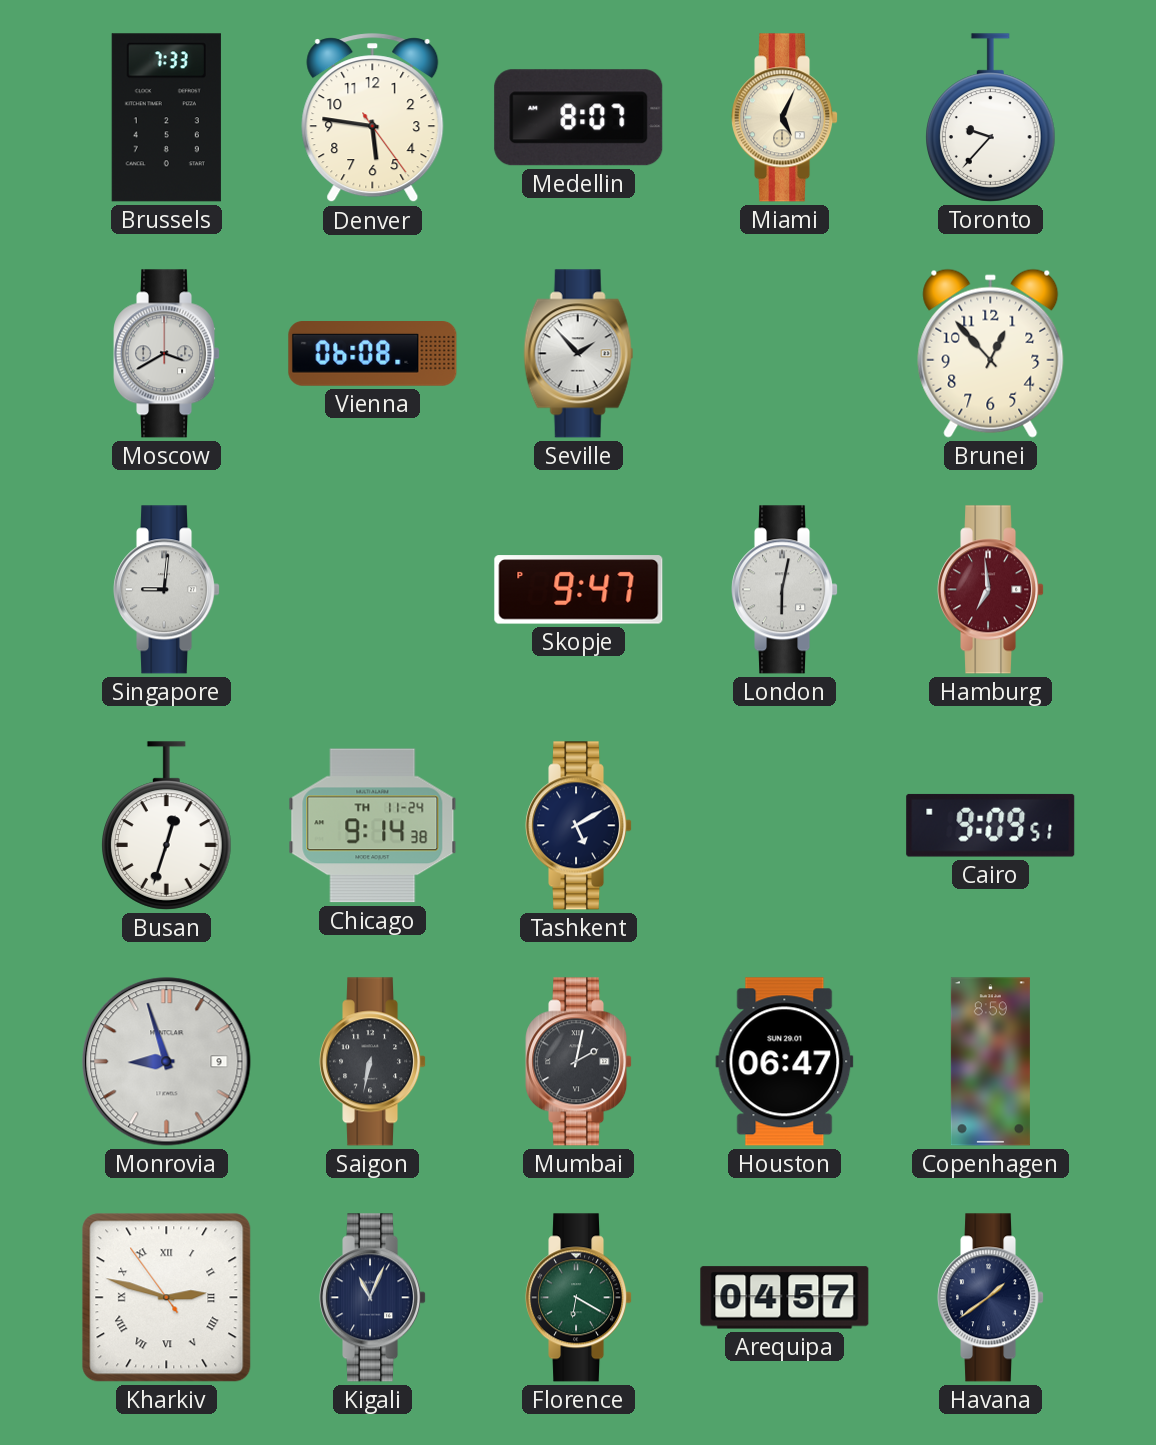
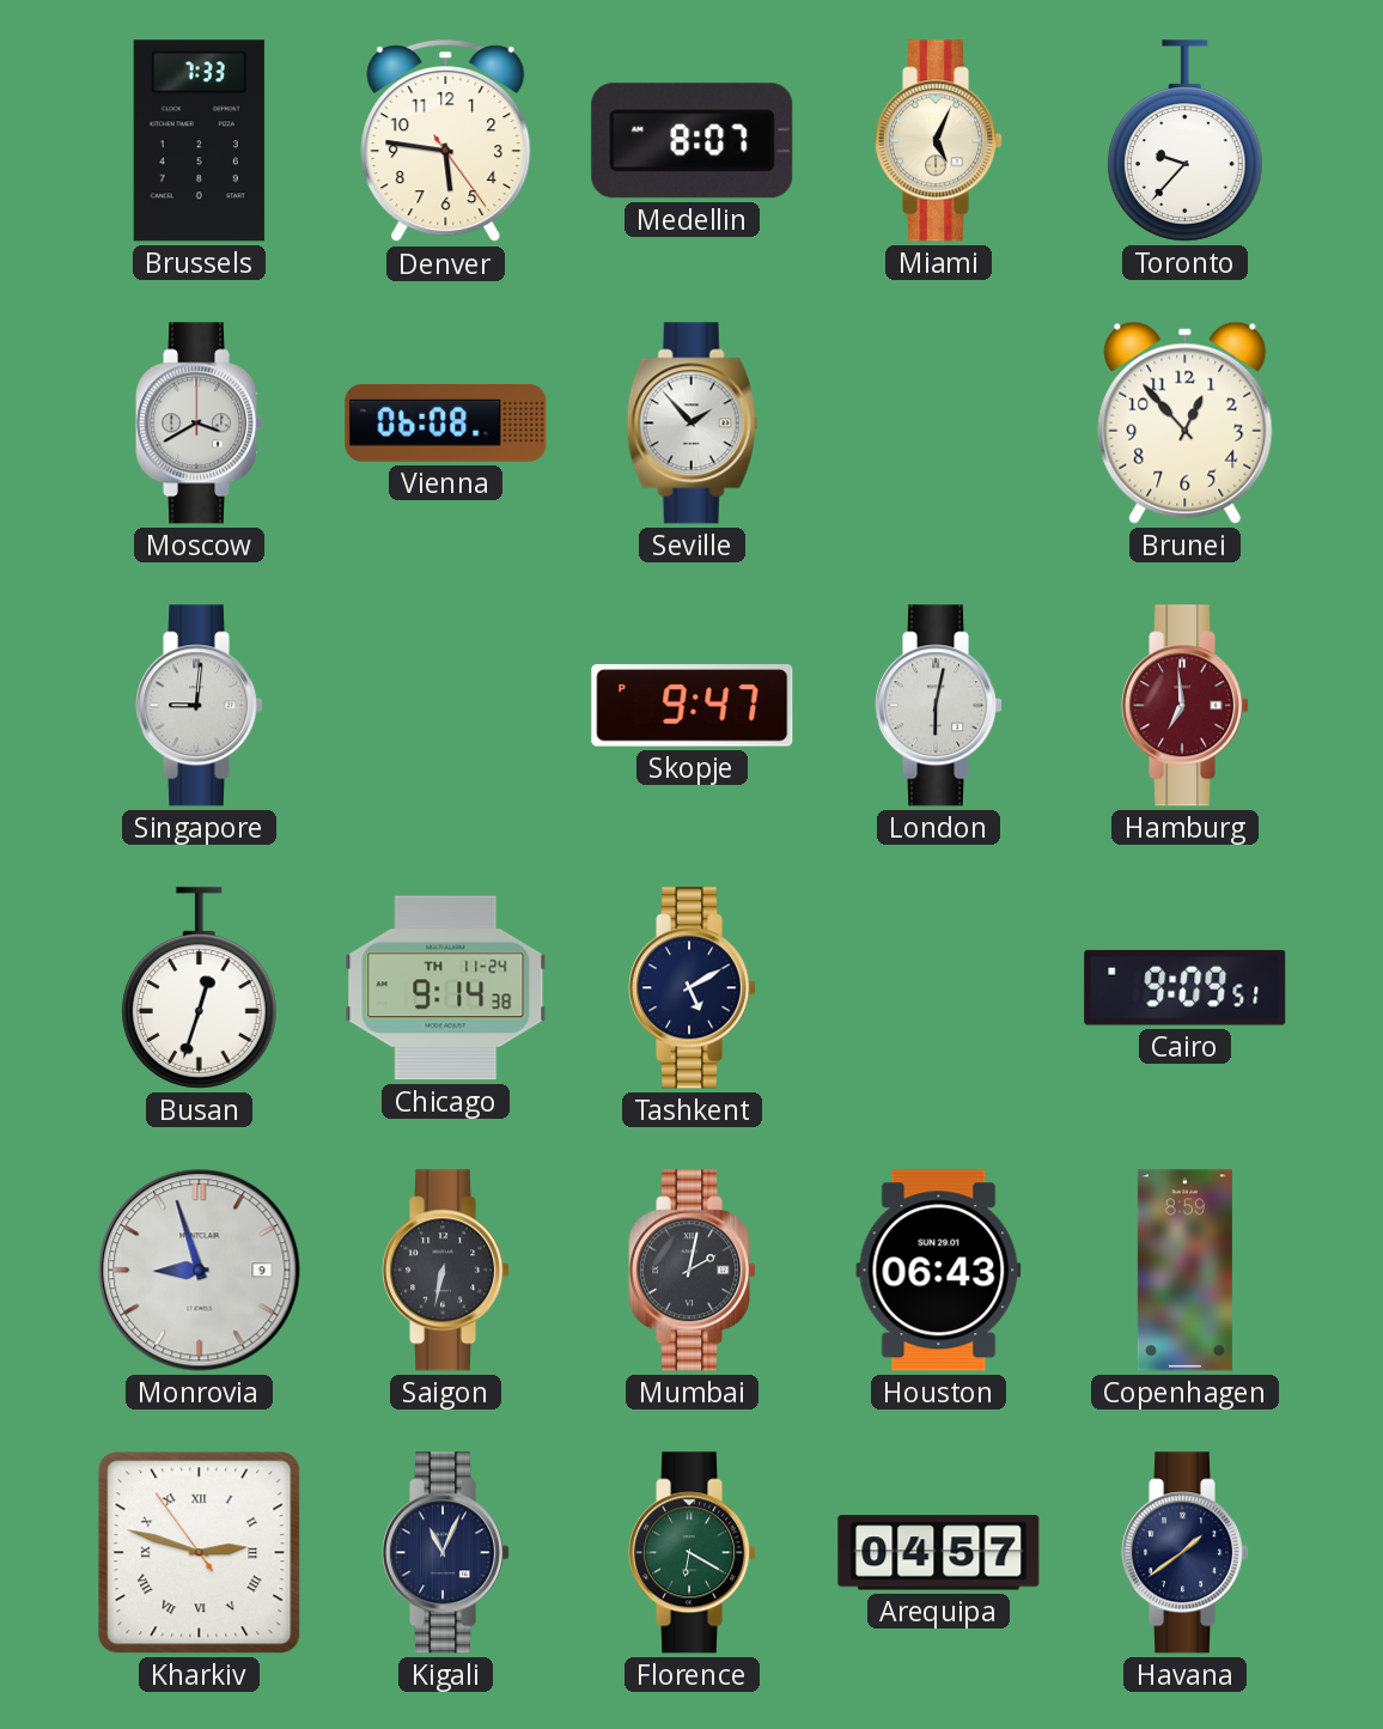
Houston: 06:47 -> 06:43 (939, 1271)
